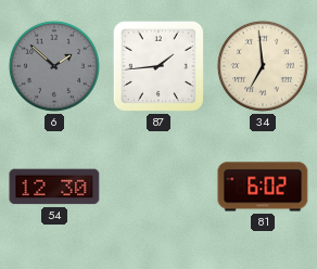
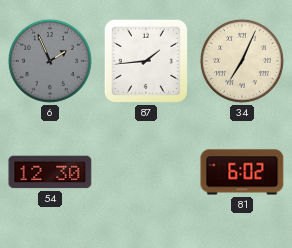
6: 1:52 -> 1:56 (50, 61)
34: 6:59 -> 7:04 (242, 61)
